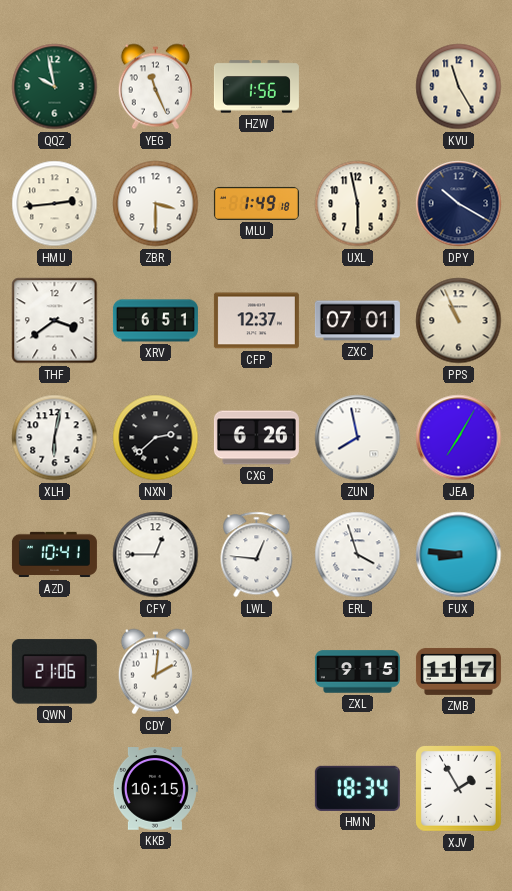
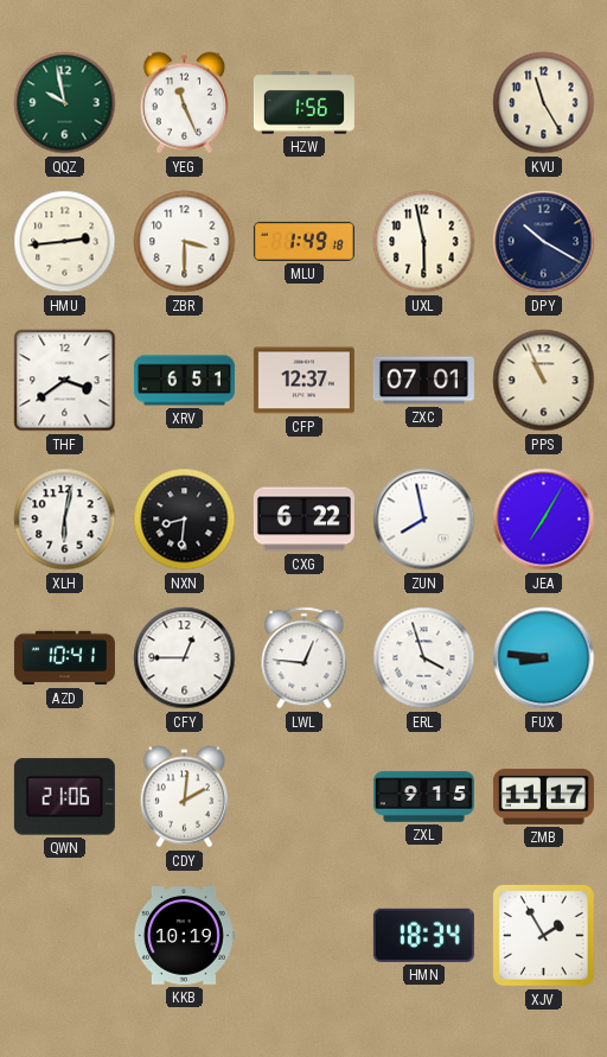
NXN: 2:38 -> 8:31 (185, 520)
CXG: 6:26 -> 6:22 (303, 520)
KKB: 10:15 -> 10:19 (184, 936)
